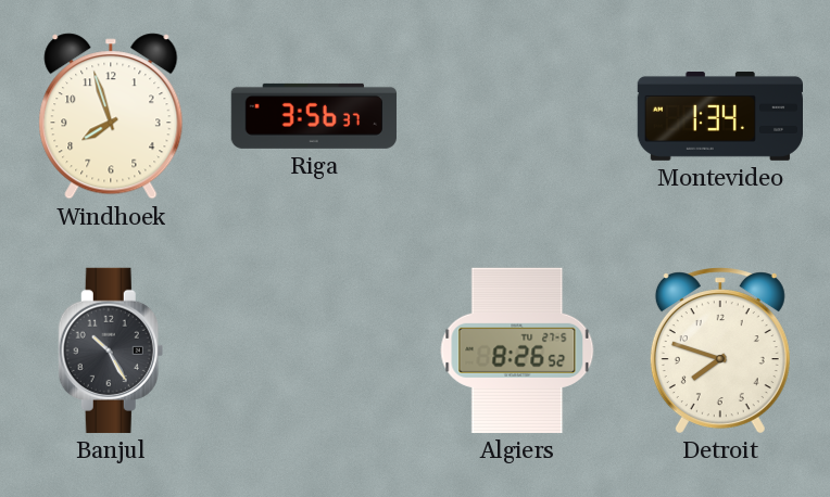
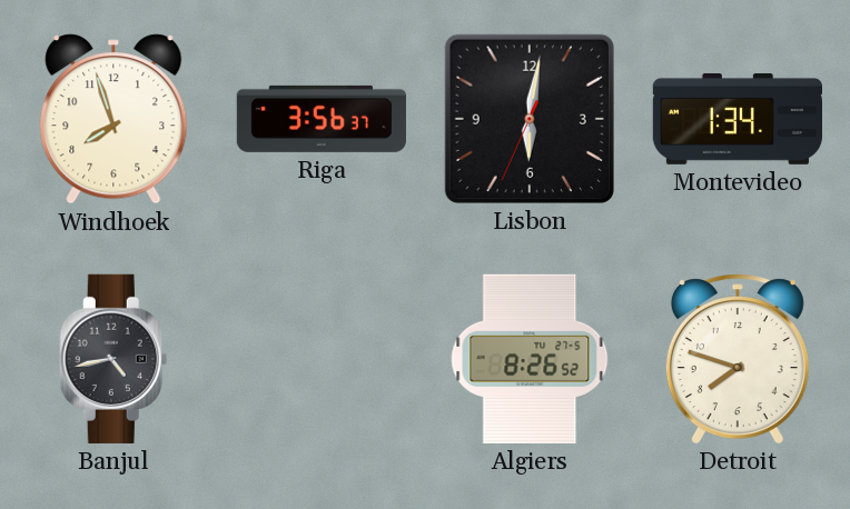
Lisbon: none -> 6:01 (530, 119)
Banjul: 10:25 -> 4:43 (113, 359)
